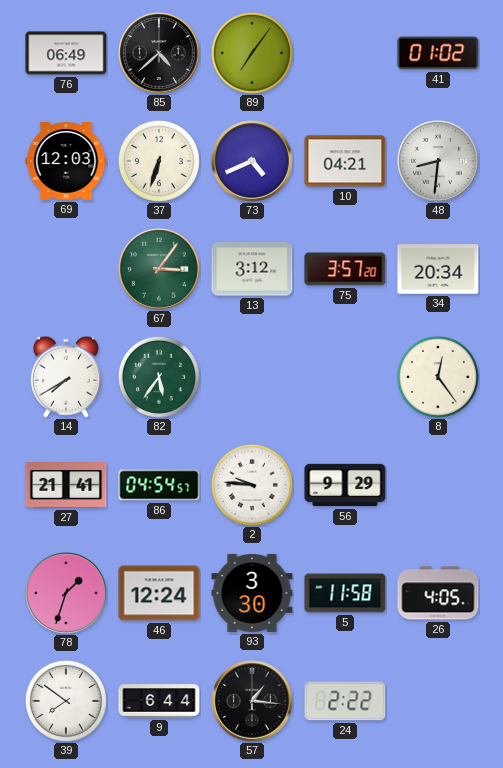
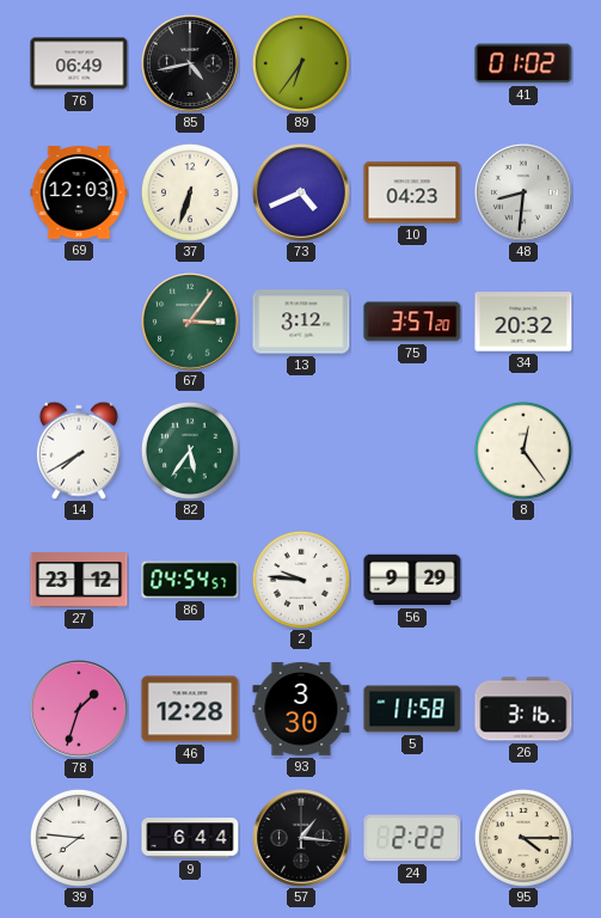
85: 4:38 -> 4:43 (190, 63)
89: 7:06 -> 6:36 (301, 63)
10: 04:21 -> 04:23 (412, 192)
34: 20:34 -> 20:32 (523, 322)
27: 21:41 -> 23:12 (79, 580)
46: 12:24 -> 12:28 (190, 709)
26: 4:05 -> 3:16 (523, 709)
39: 7:51 -> 7:46 (79, 838)
95: none -> 4:15 (523, 838)
